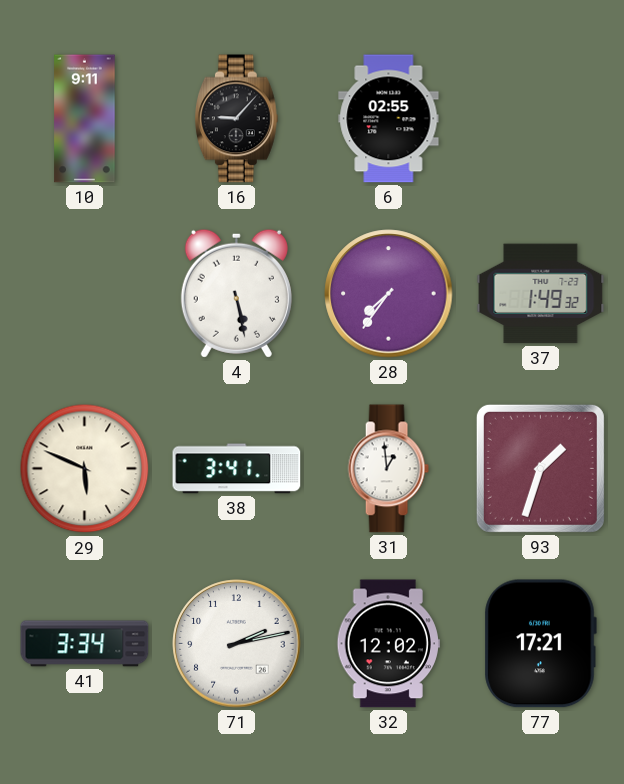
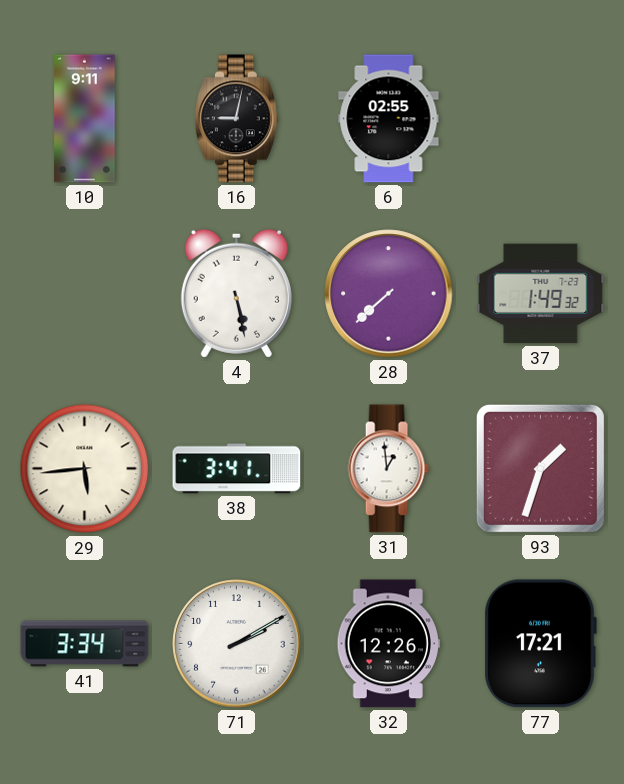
16: 9:07 -> 9:02 (236, 119)
28: 7:36 -> 7:38 (389, 294)
29: 5:49 -> 5:44 (85, 469)
71: 2:13 -> 2:10 (237, 644)
32: 12:02 -> 12:26 (388, 644)
